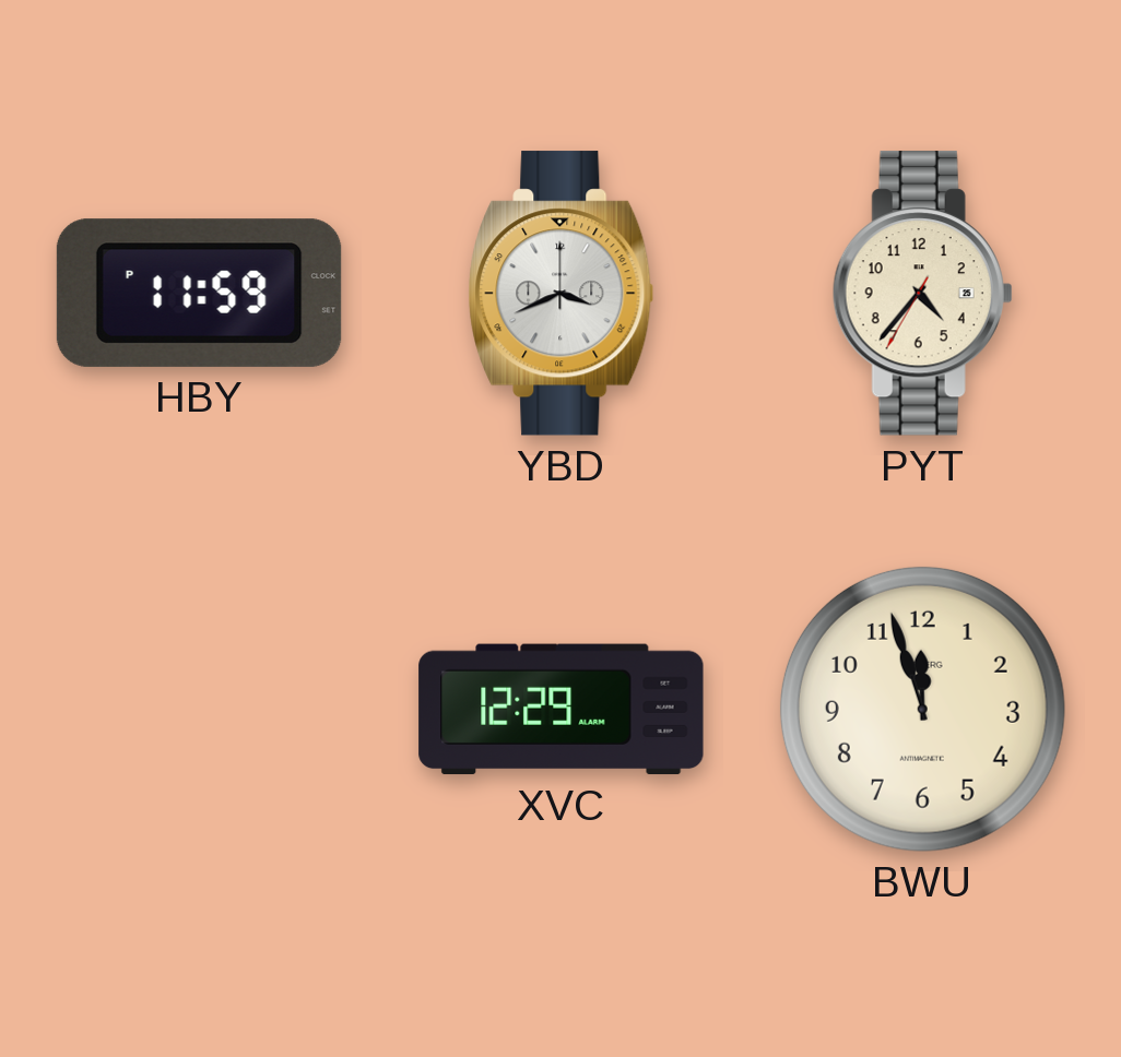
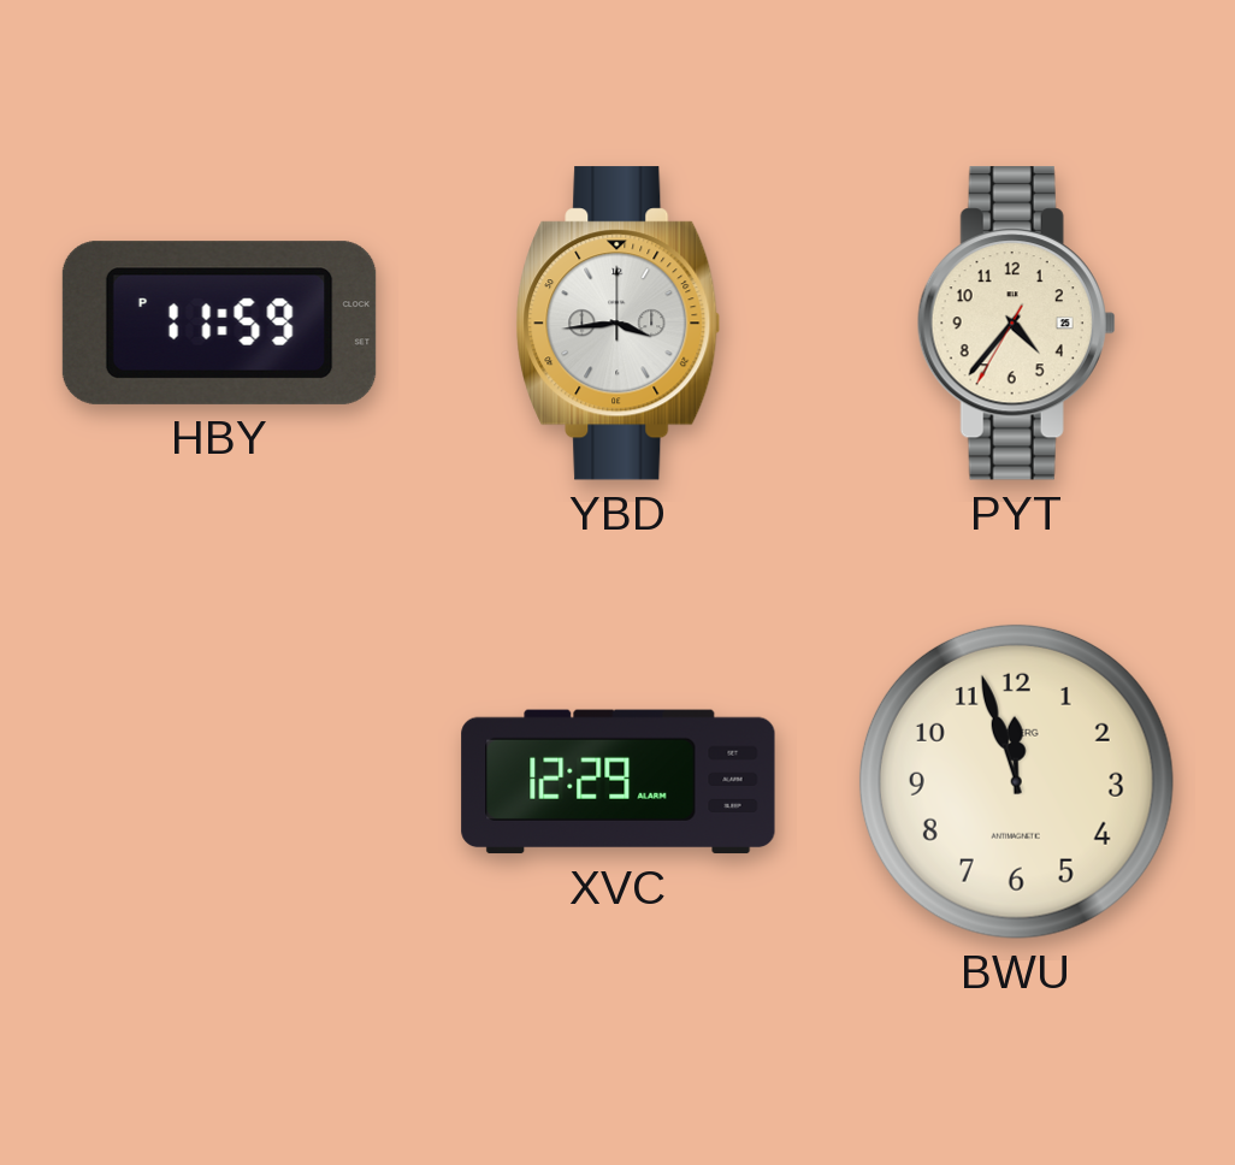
YBD: 3:41 -> 3:44 (619, 324)
